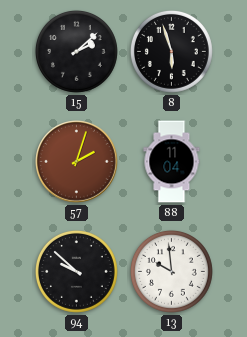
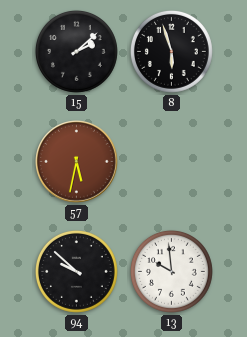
57: 2:03 -> 5:32 (77, 162)
88: 11:04 -> none (172, 162)
